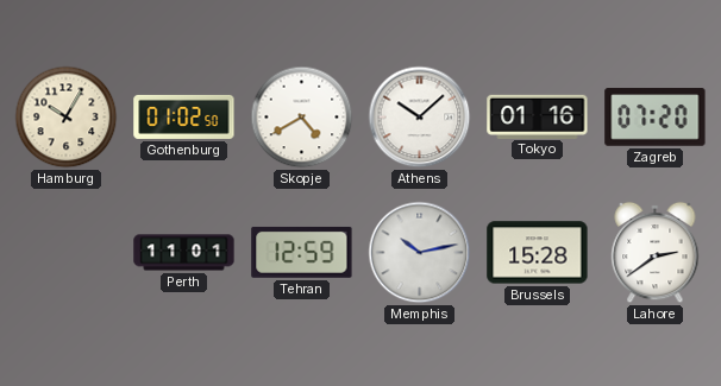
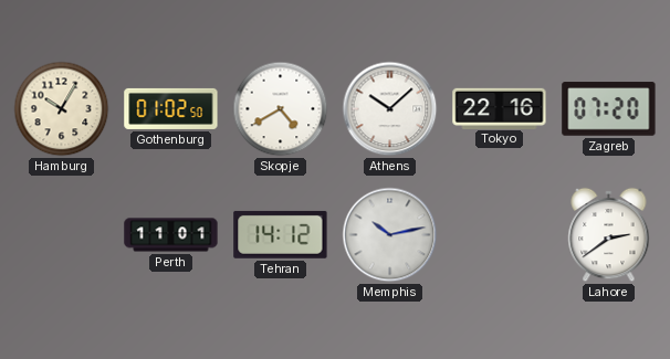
Tokyo: 01:16 -> 22:16 (500, 108)
Tehran: 12:59 -> 14:12 (281, 234)
Brussels: 15:28 -> none (538, 253)
